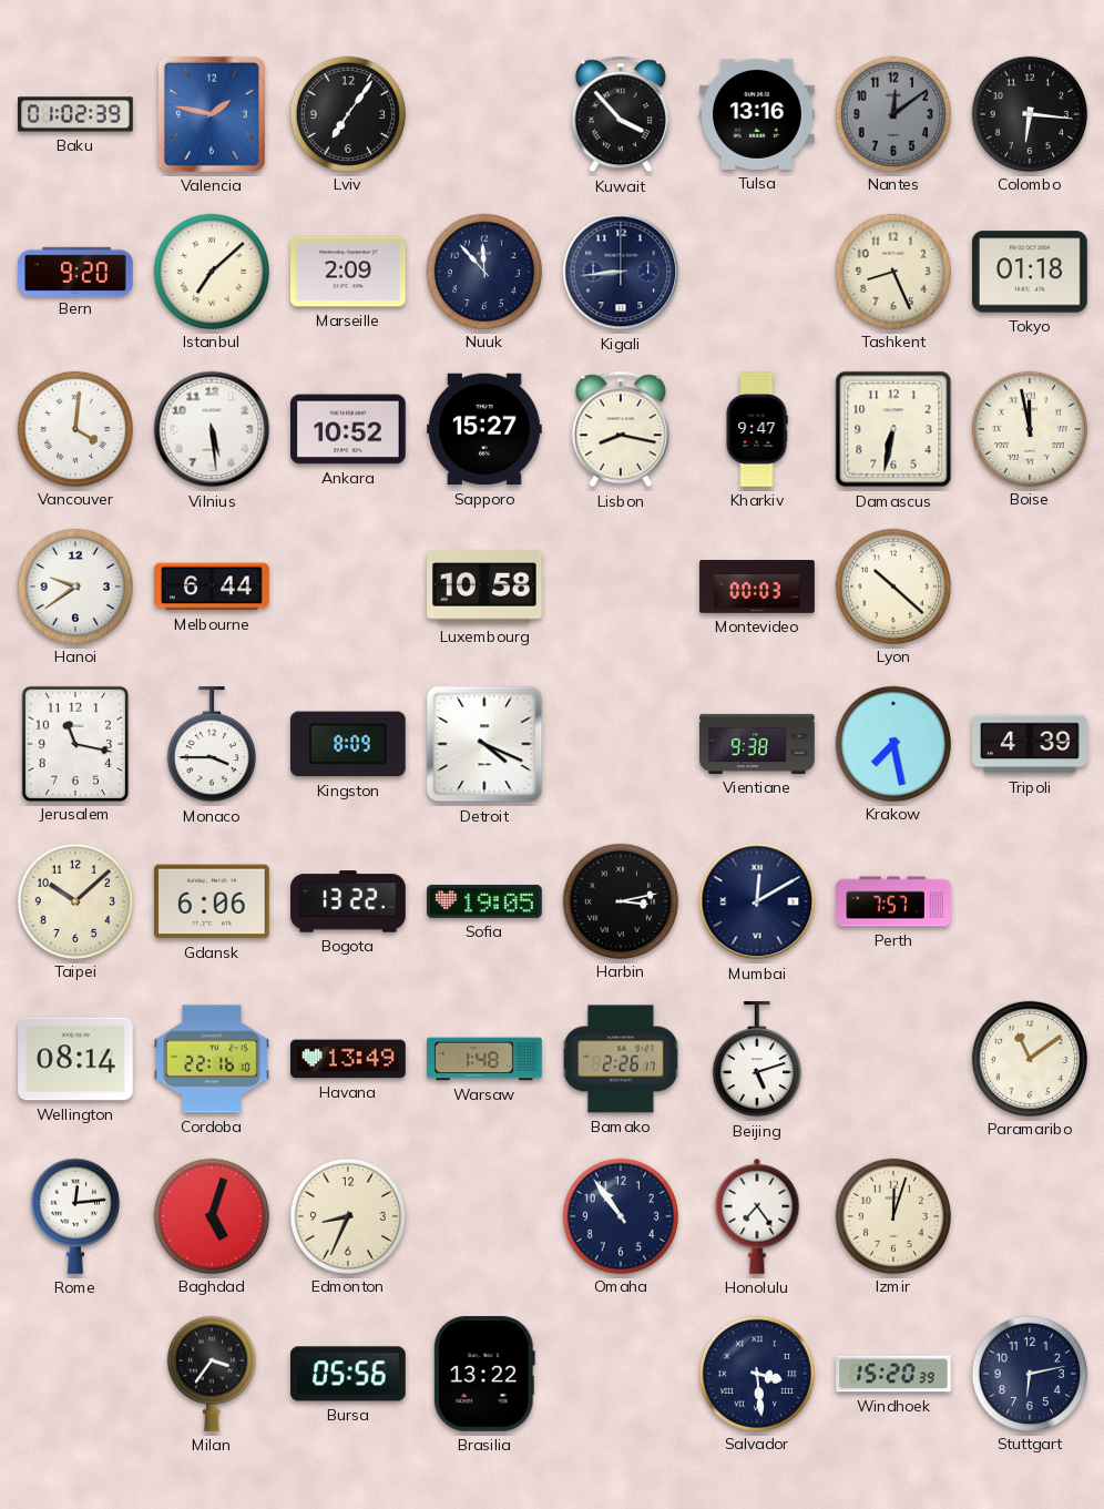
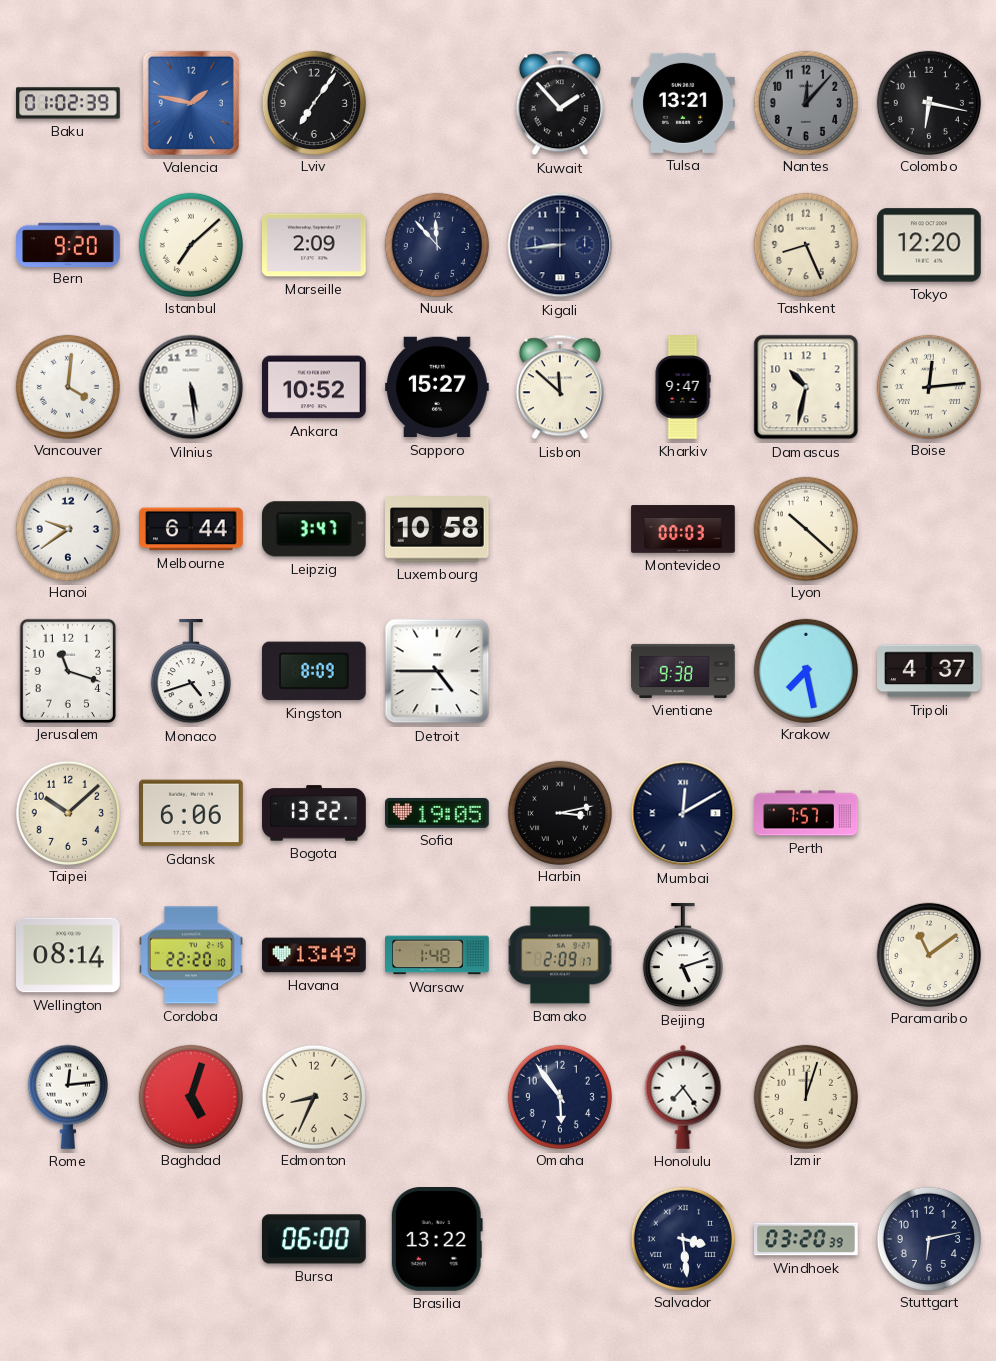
Kuwait: 3:53 -> 1:53 (560, 103)
Tulsa: 13:16 -> 13:21 (684, 103)
Nantes: 12:09 -> 12:07 (805, 102)
Colombo: 6:16 -> 6:17 (928, 102)
Tokyo: 01:18 -> 12:20 (930, 245)
Lisbon: 8:17 -> 11:52 (560, 387)
Damascus: 6:32 -> 10:32 (806, 387)
Boise: 11:58 -> 12:14 (928, 386)
Leipzig: none -> 3:47 (314, 529)
Jerusalem: 11:17 -> 11:18 (67, 670)
Monaco: 3:45 -> 4:42 (191, 672)
Detroit: 4:19 -> 4:45 (437, 671)
Tripoli: 4:39 -> 4:37 (929, 671)
Cordoba: 22:16 -> 22:20 (191, 955)
Bamako: 2:26 -> 2:09 (560, 955)
Omaha: 10:54 -> 5:54 (559, 1096)
Milan: 3:36 -> none (212, 1374)
Bursa: 05:56 -> 06:00 (315, 1239)
Windhoek: 15:20 -> 03:20 (806, 1239)
